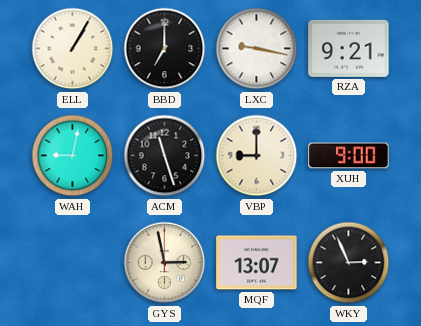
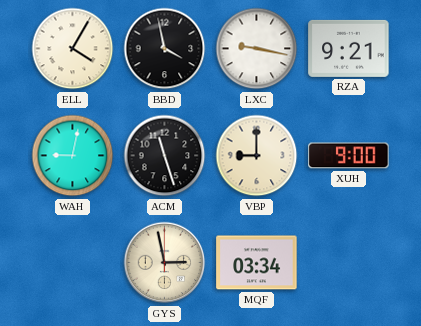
ELL: 1:05 -> 4:05 (73, 49)
BBD: 7:00 -> 3:58 (165, 49)
MQF: 13:07 -> 03:34 (257, 263)
WKY: 2:56 -> none (349, 263)
